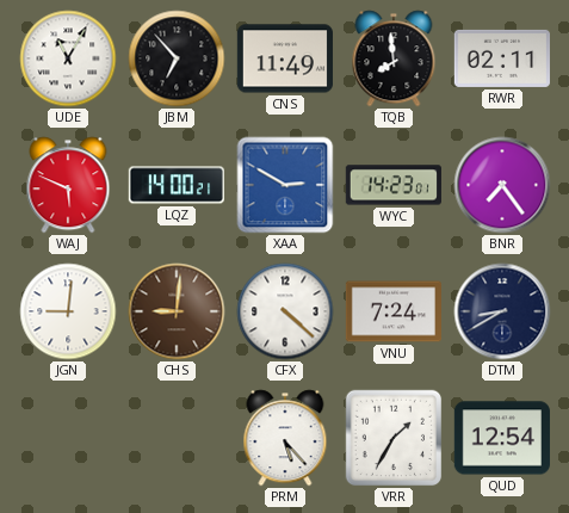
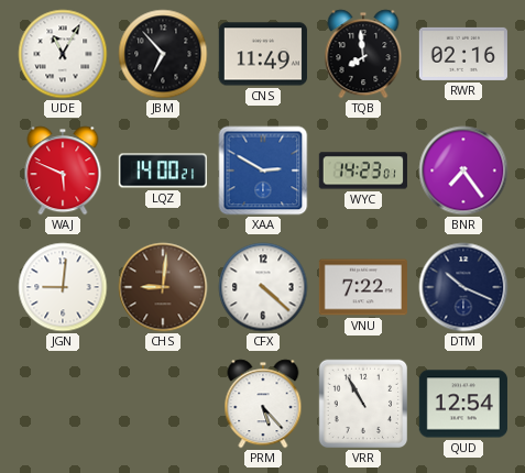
RWR: 02:11 -> 02:16 (462, 54)
VNU: 7:24 -> 7:22 (362, 287)
DTM: 8:40 -> 10:19 (463, 287)
VRR: 1:35 -> 10:55 (363, 404)
